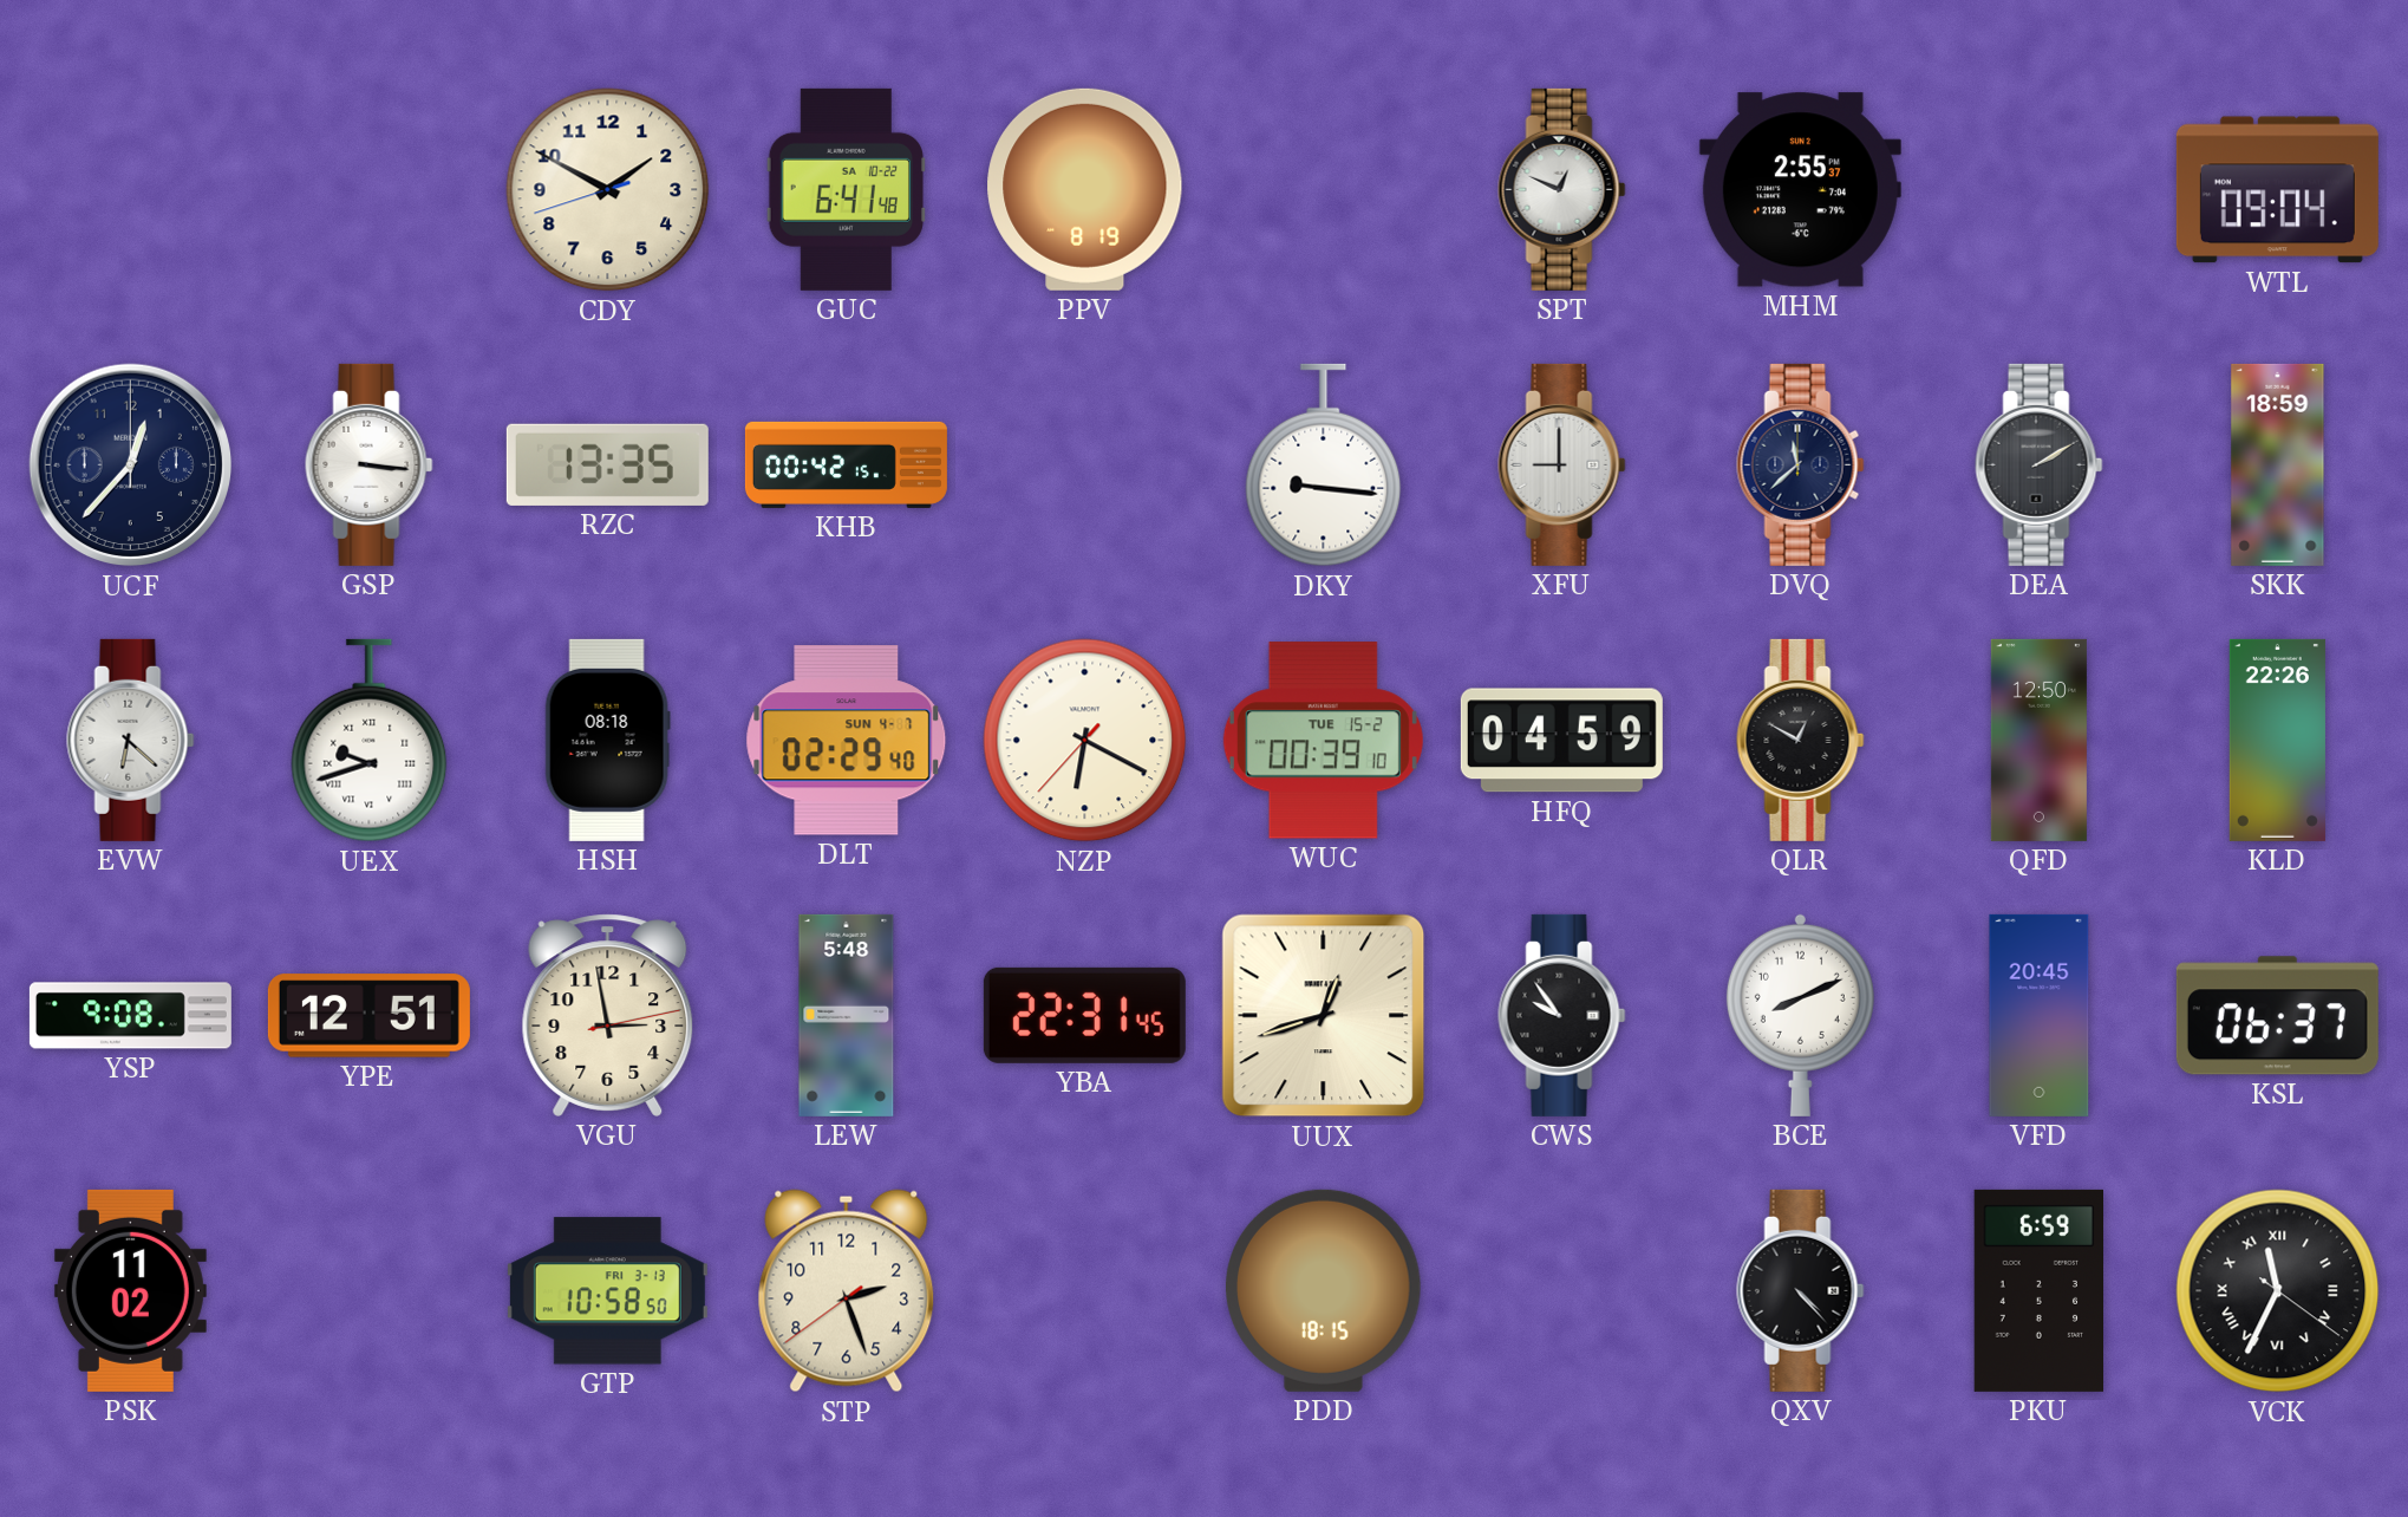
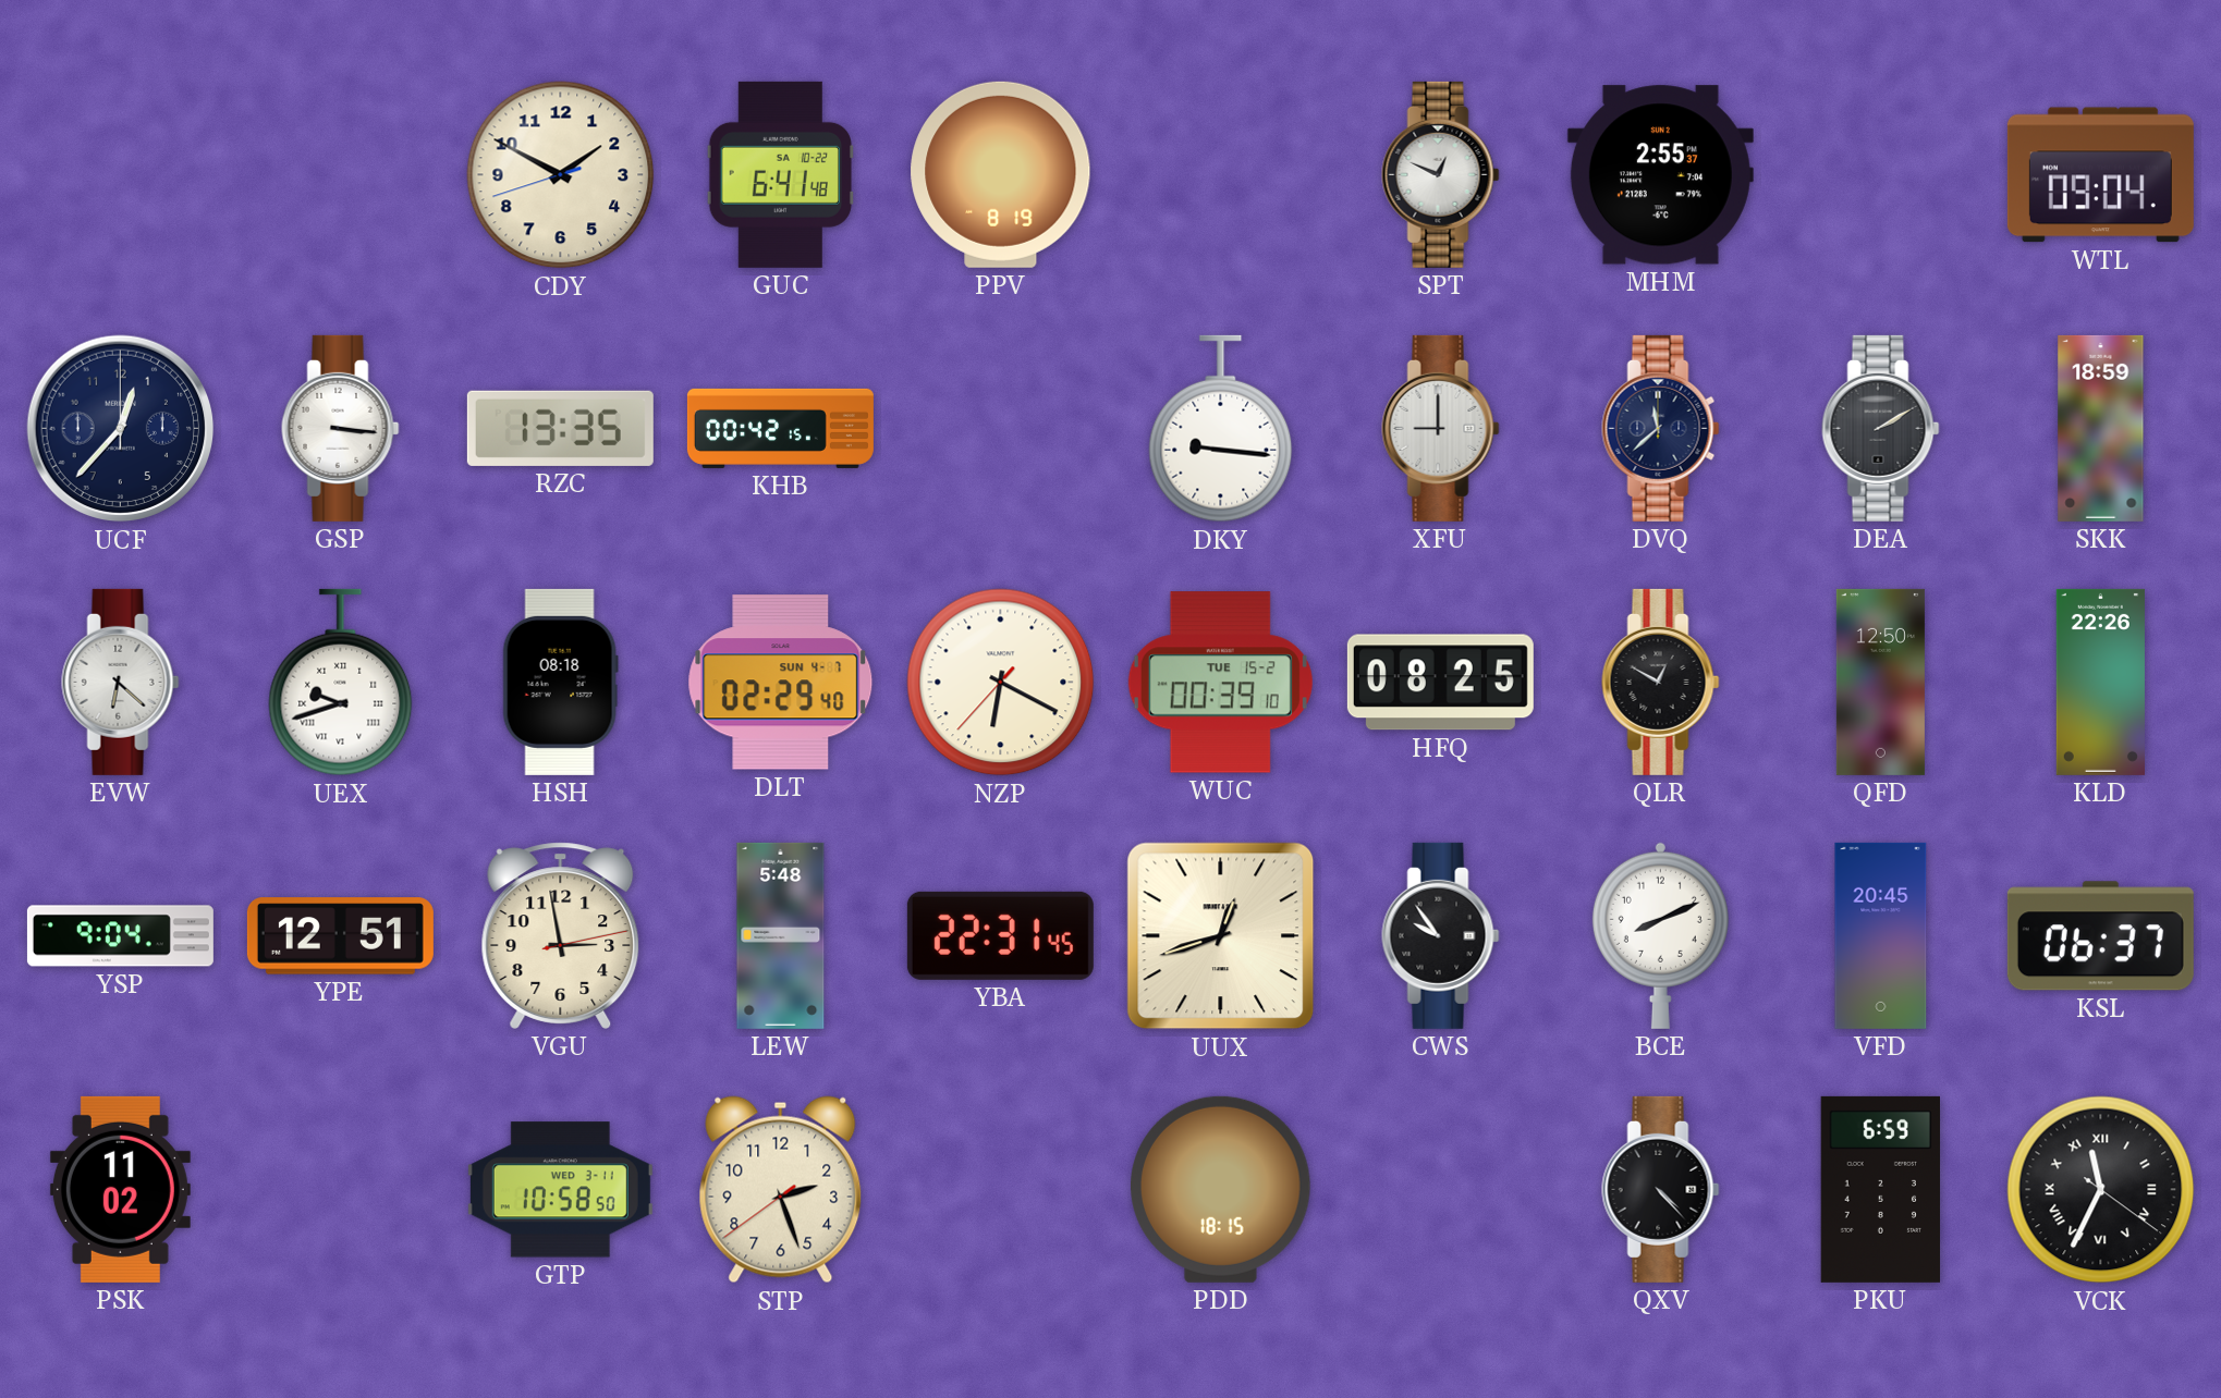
HFQ: 04:59 -> 08:25 (1440, 683)
YSP: 9:08 -> 9:04 (120, 936)
GTP date: FRI 3-13 -> WED 3-11 (560, 1190)
